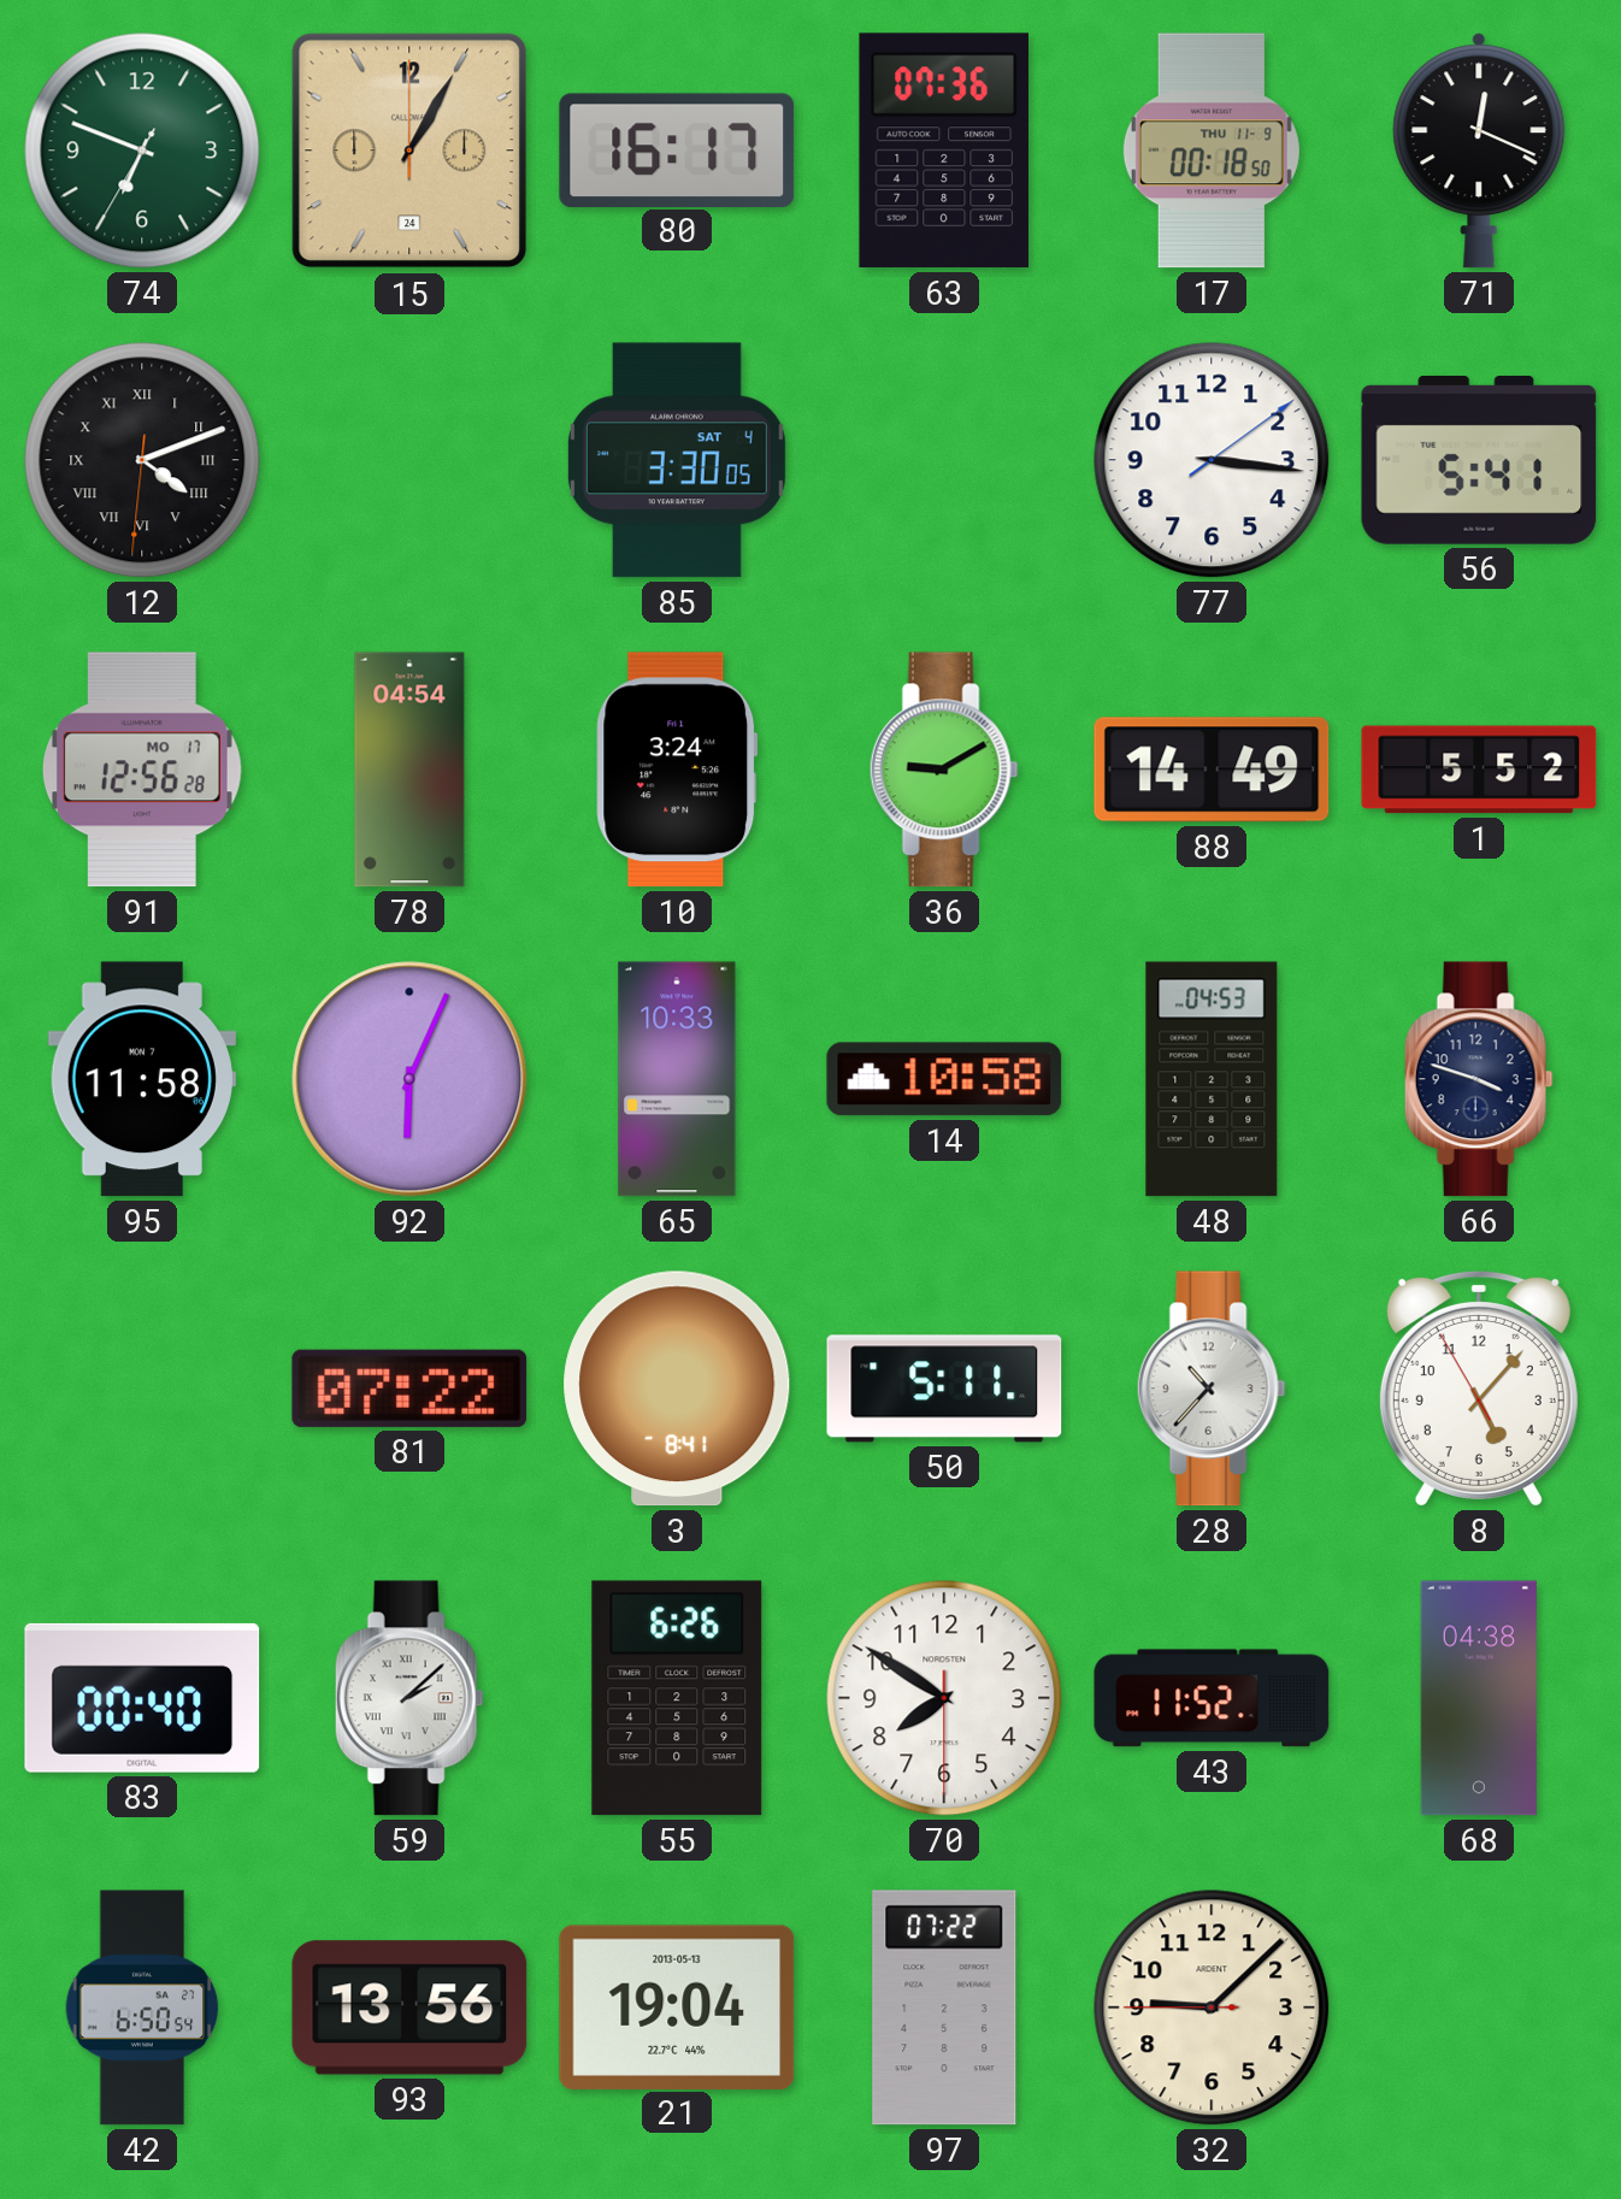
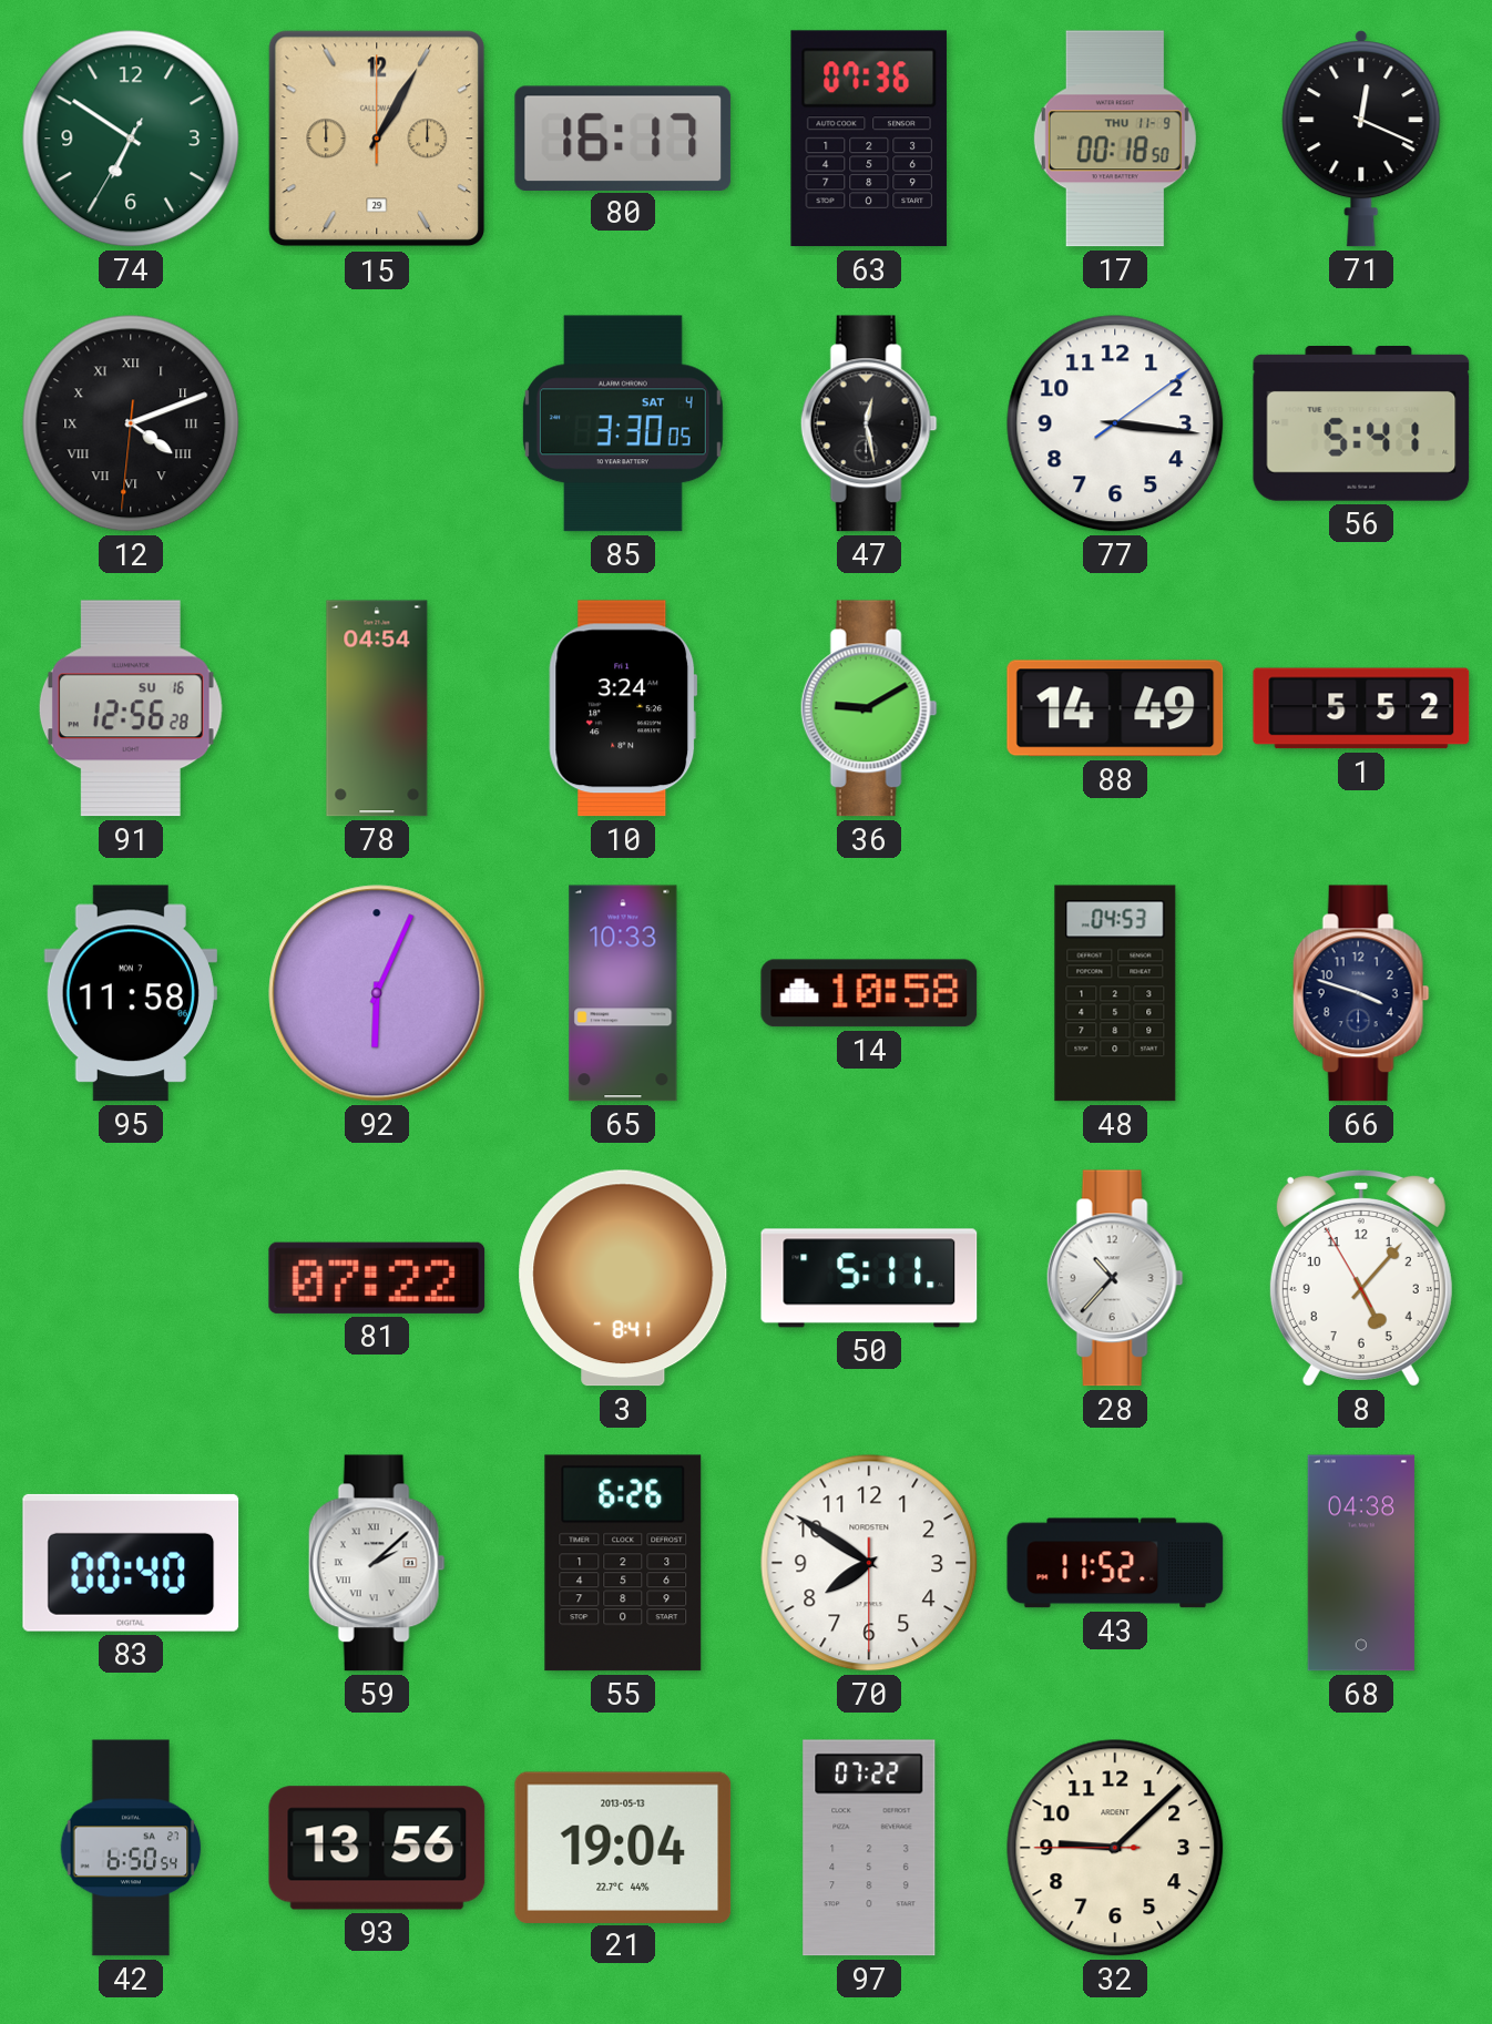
74: 6:48 -> 6:50 (131, 139)
15 date: 24 -> 29 (377, 139)
47: none -> 12:28 (869, 423)
91 date: MO 17 -> SU 16 (131, 708)
